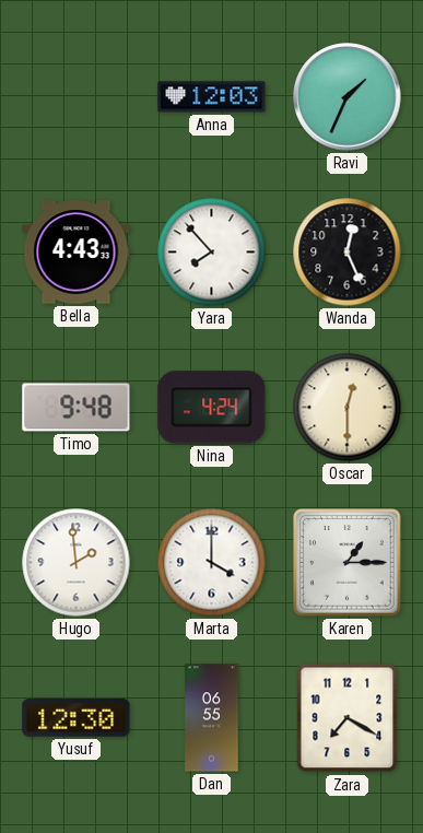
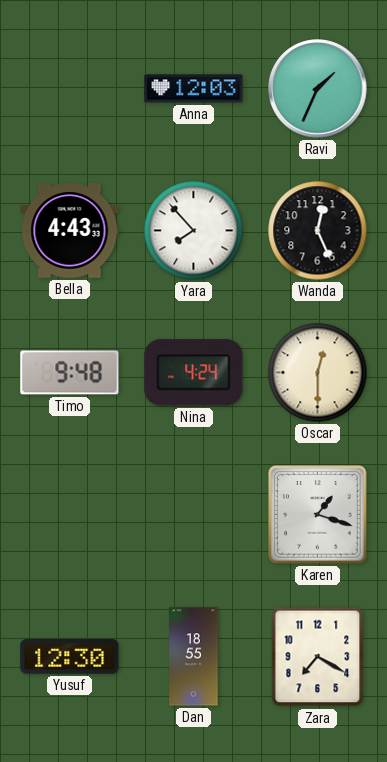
Hugo: 1:59 -> none (77, 563)
Marta: 4:00 -> none (212, 563)
Karen: 1:15 -> 1:18 (318, 515)
Dan: 06:55 -> 18:55 (194, 657)
